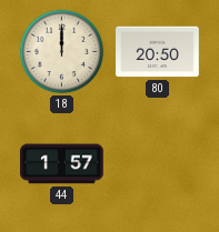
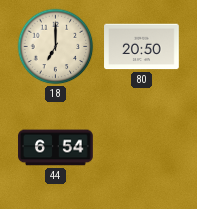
18: 12:00 -> 7:00 (56, 47)
44: 1:57 -> 6:54 (56, 148)
